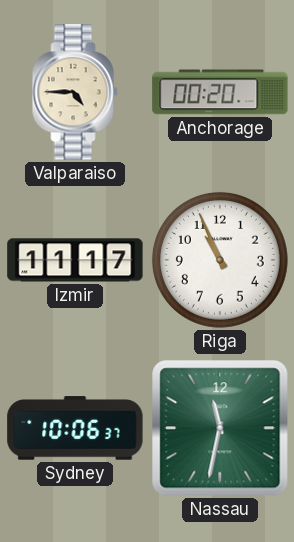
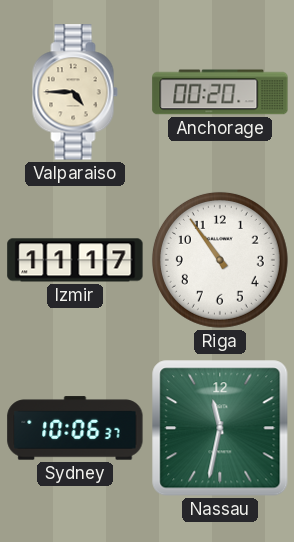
Riga: 10:56 -> 10:54 (220, 260)
